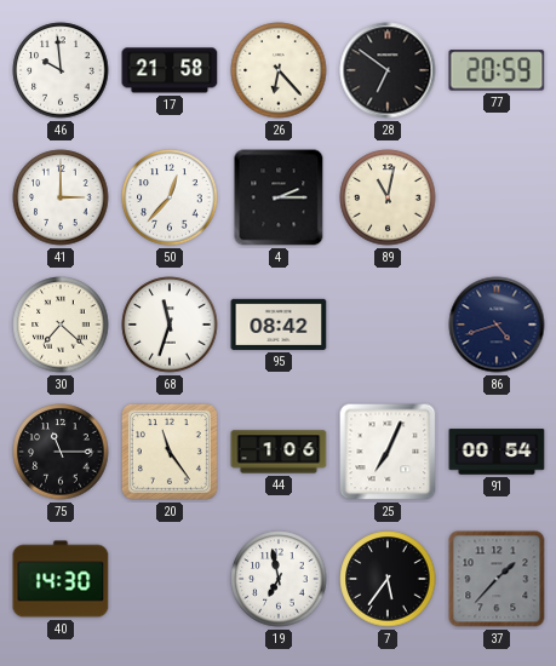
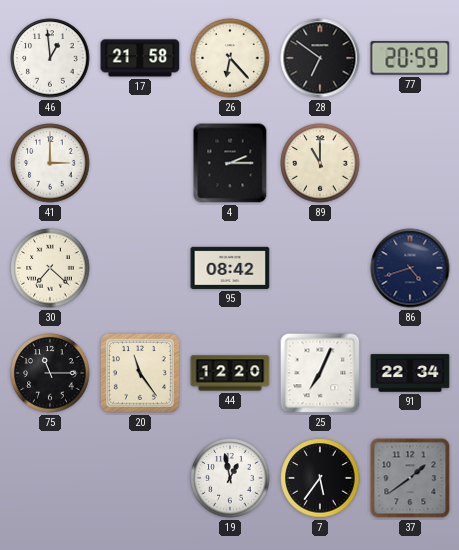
46: 9:59 -> 12:59 (50, 58)
50: 12:37 -> none (170, 197)
89: 11:02 -> 11:00 (320, 163)
68: 11:33 -> none (170, 325)
44: 1:06 -> 12:20 (230, 373)
91: 00:54 -> 22:34 (410, 373)
40: 14:30 -> none (61, 579)
19: 6:58 -> 12:58 (230, 478)
37: 1:37 -> 1:39 (410, 478)
